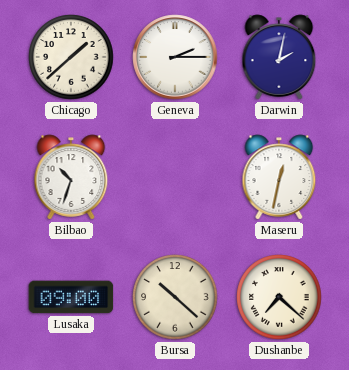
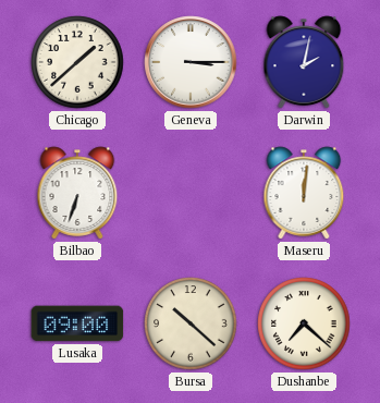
Geneva: 2:15 -> 3:15 (191, 62)
Bilbao: 10:33 -> 6:33 (77, 193)
Maseru: 12:32 -> 12:01 (304, 193)
